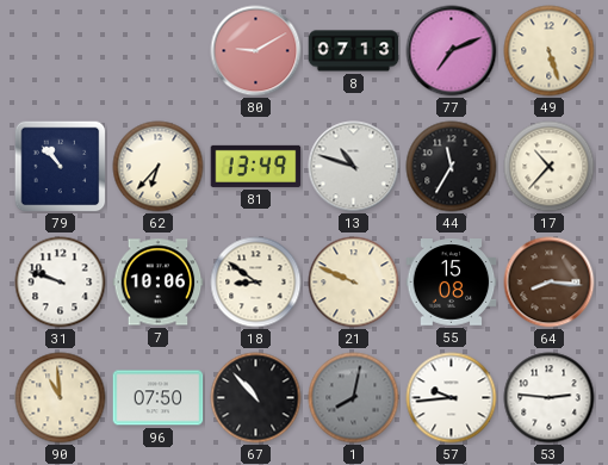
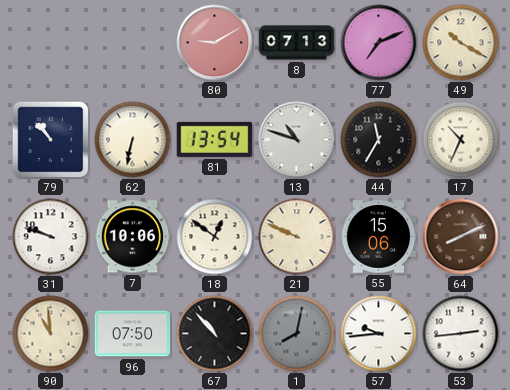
49: 5:27 -> 10:20 (461, 43)
62: 6:37 -> 6:32 (133, 140)
81: 13:49 -> 13:54 (215, 139)
17: 10:37 -> 10:34 (461, 140)
18: 8:51 -> 12:51 (215, 237)
55: 15:08 -> 15:06 (379, 237)
64: 8:16 -> 8:11 (461, 237)
53: 2:46 -> 2:44 (461, 334)
